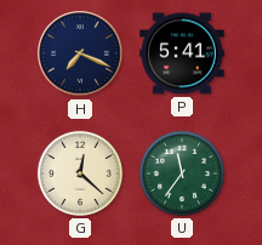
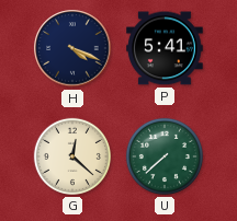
H: 7:19 -> 4:19 (72, 48)
U: 11:36 -> 7:38 (165, 156)
